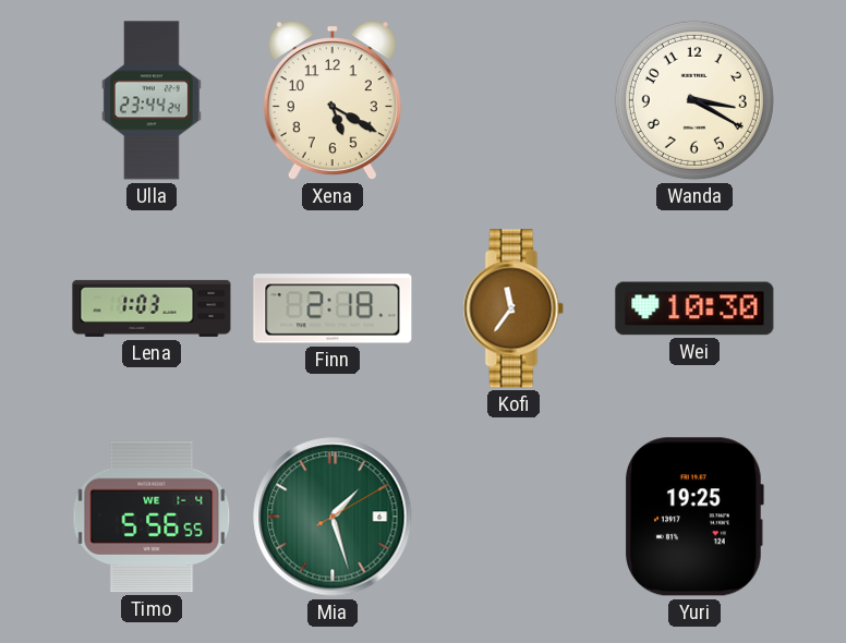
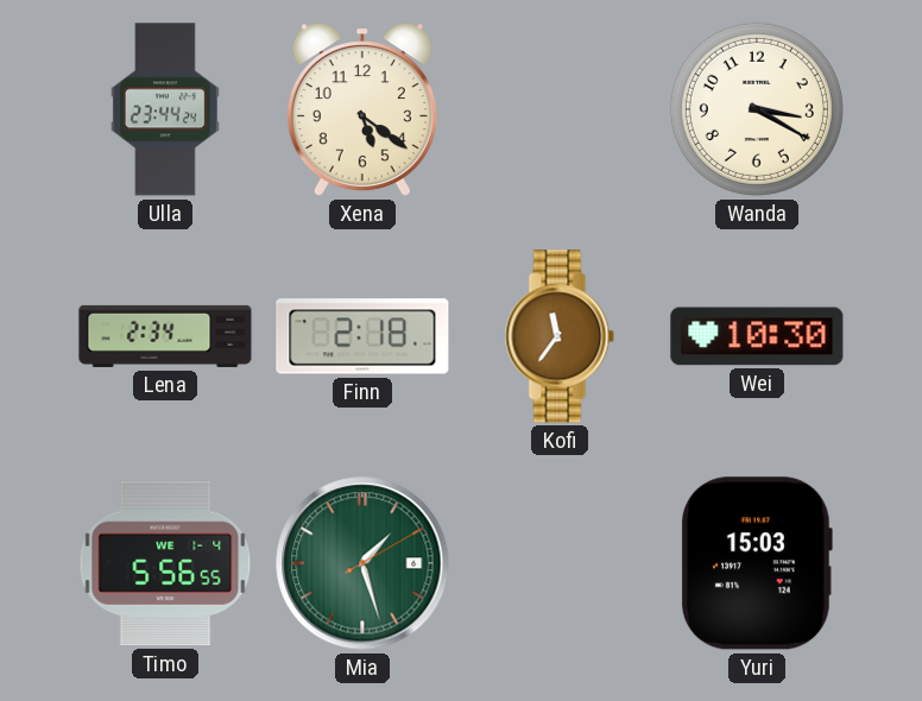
Xena: 5:20 -> 5:21 (362, 110)
Lena: 1:03 -> 2:34 (165, 336)
Yuri: 19:25 -> 15:03 (757, 563)
